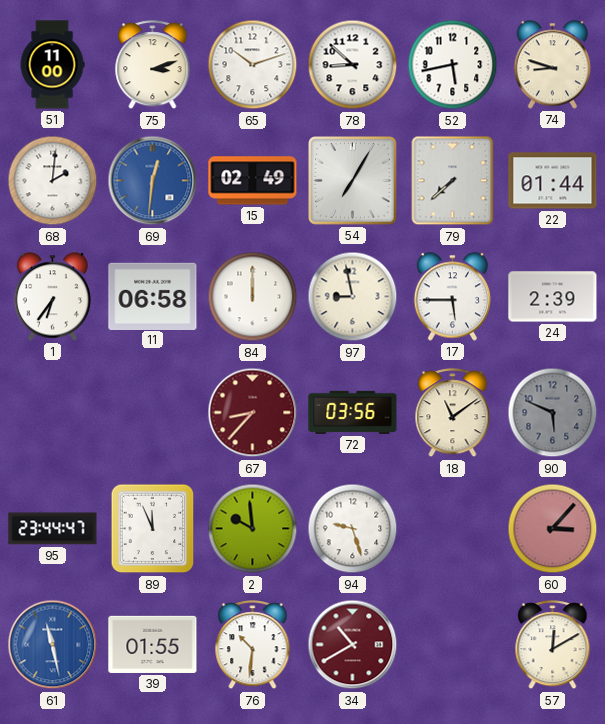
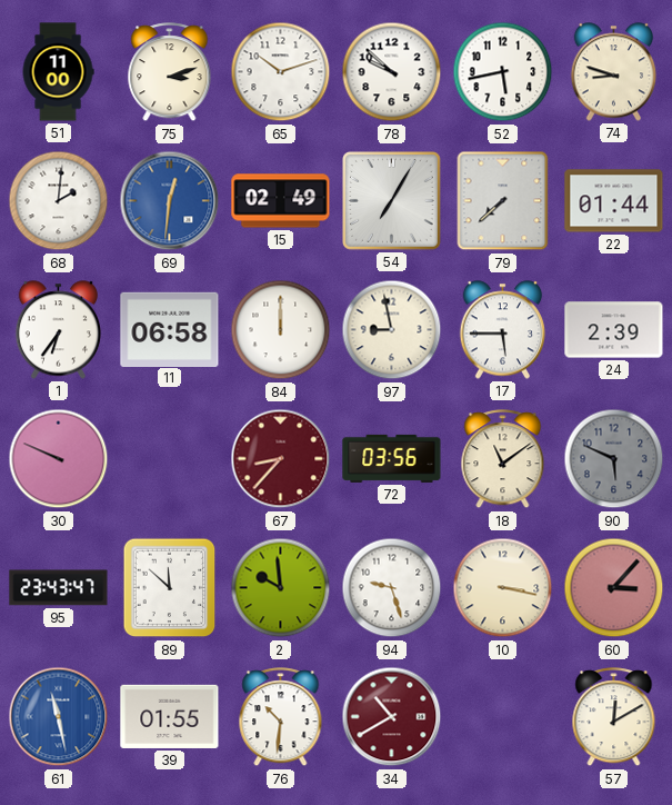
78: 8:52 -> 9:52 (392, 72)
30: none -> 9:49 (59, 459)
95: 23:44 -> 23:43 (59, 588)
89: 11:56 -> 11:52 (170, 588)
10: none -> 3:17 (503, 588)
